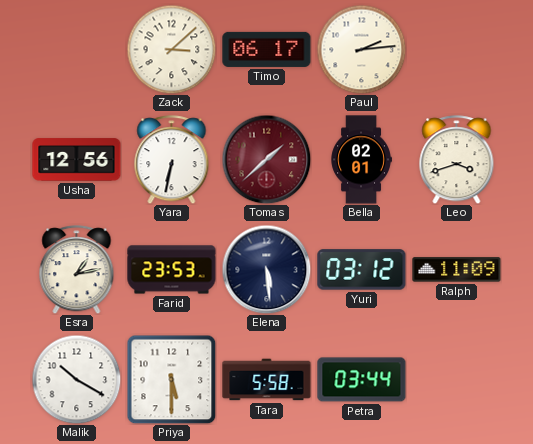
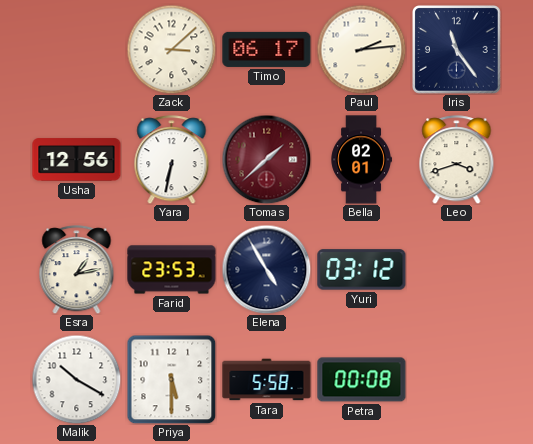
Iris: none -> 11:24 (457, 50)
Elena: 5:29 -> 4:55 (266, 269)
Ralph: 11:09 -> none (457, 270)
Petra: 03:44 -> 00:08 (362, 380)
